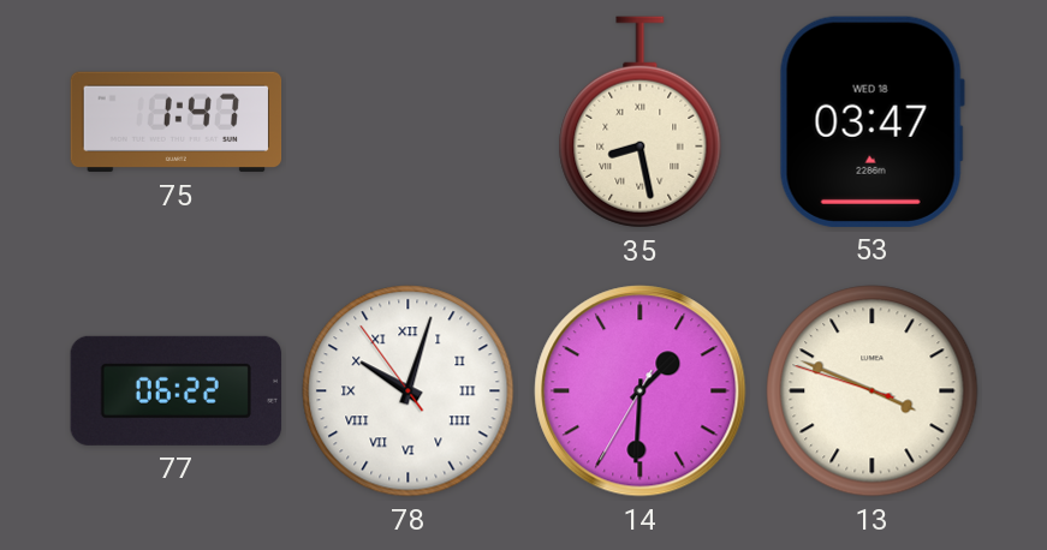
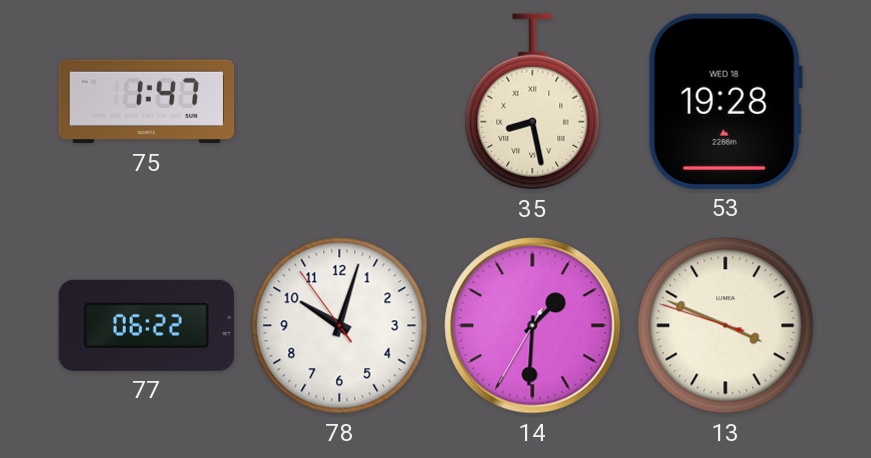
53: 03:47 -> 19:28 (725, 101)
78 numerals: Roman -> Arabic (340, 326)
